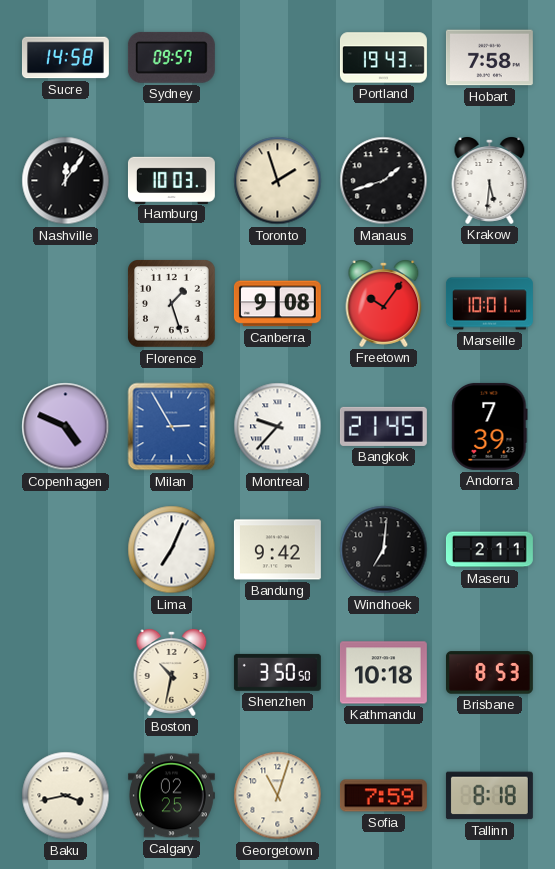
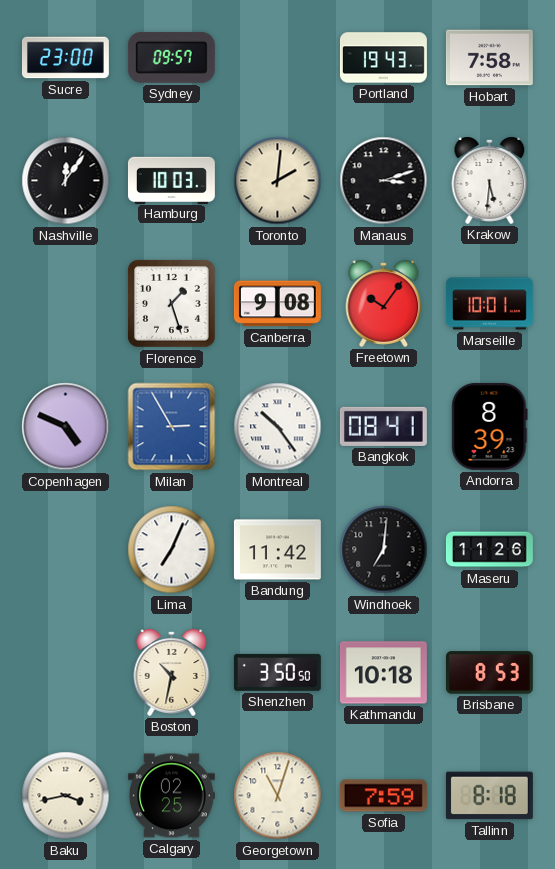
Sucre: 14:58 -> 23:00 (65, 58)
Toronto: 1:57 -> 2:01 (278, 181)
Manaus: 1:42 -> 3:12 (384, 181)
Montreal: 9:37 -> 10:24 (278, 427)
Bangkok: 21:45 -> 08:41 (383, 426)
Andorra: 7:39 -> 8:39 (490, 426)
Bandung: 9:42 -> 11:42 (277, 550)
Maseru: 2:11 -> 11:26 (489, 550)
